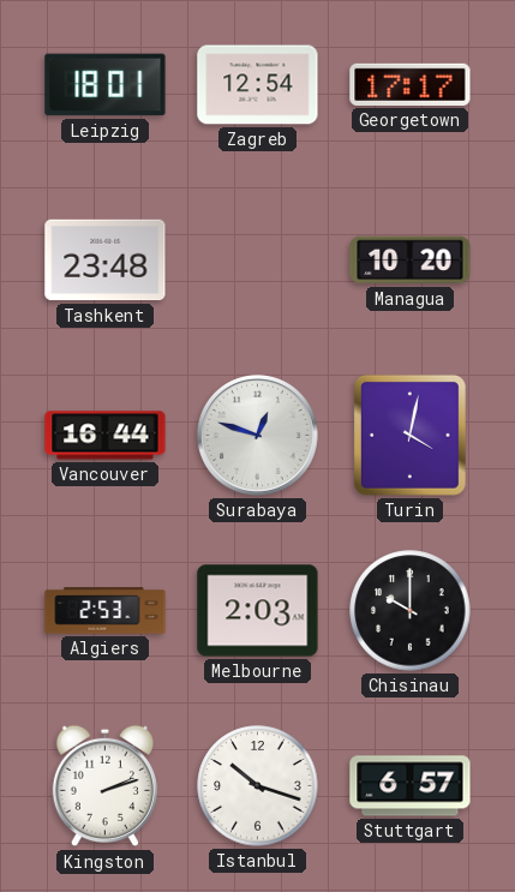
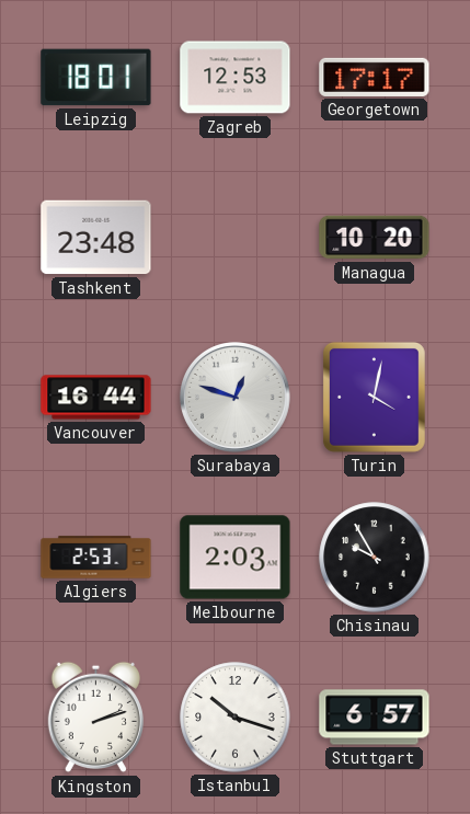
Zagreb: 12:54 -> 12:53 (236, 78)
Chisinau: 10:00 -> 9:55 (375, 558)
